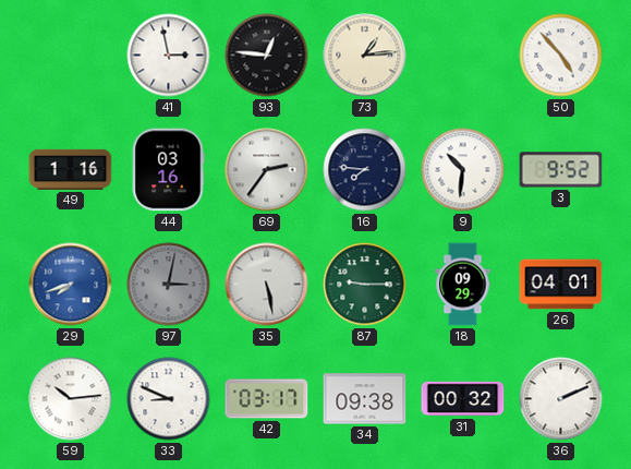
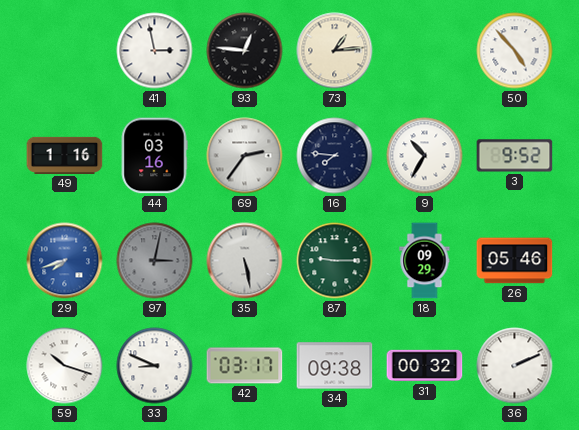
9: 10:31 -> 10:35 (425, 156)
26: 04:01 -> 05:46 (515, 261)
59: 10:14 -> 10:18 (65, 366)
